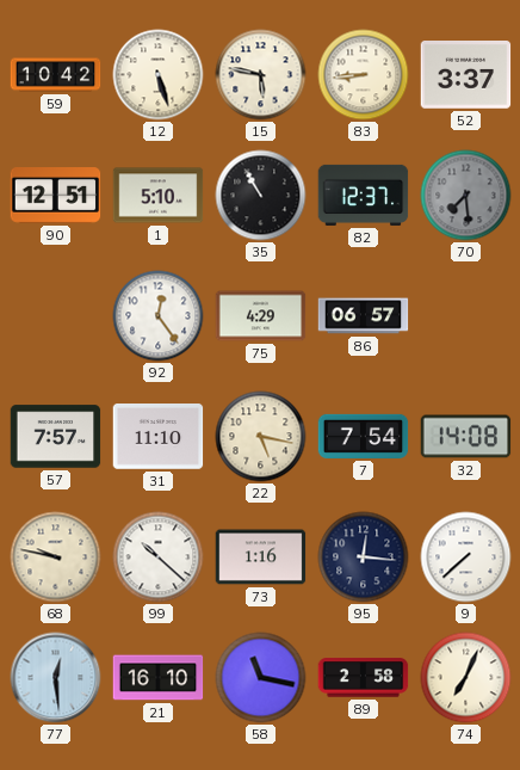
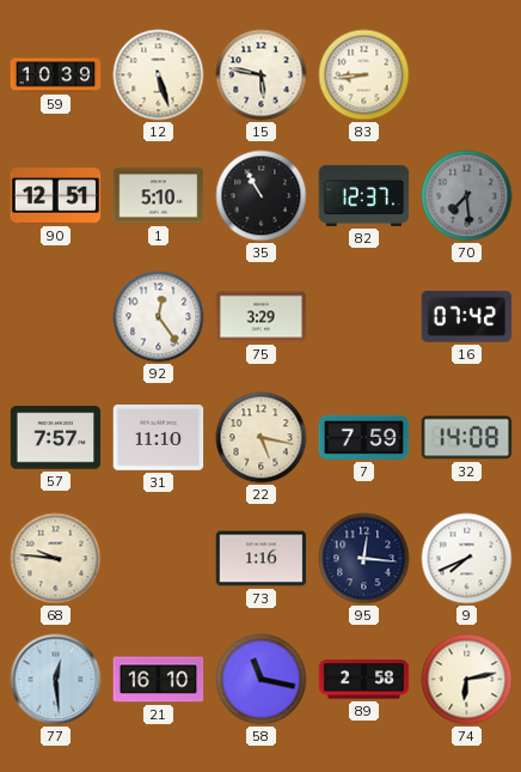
59: 10:42 -> 10:39 (56, 75)
52: 3:37 -> none (466, 75)
75: 4:29 -> 3:29 (262, 317)
86: 06:57 -> none (364, 316)
16: none -> 07:42 (467, 316)
7: 7:54 -> 7:59 (364, 437)
68: 9:47 -> 9:46 (56, 559)
99: 10:22 -> none (159, 558)
9: 7:38 -> 7:41 (467, 559)
74: 7:04 -> 6:13 (467, 680)
